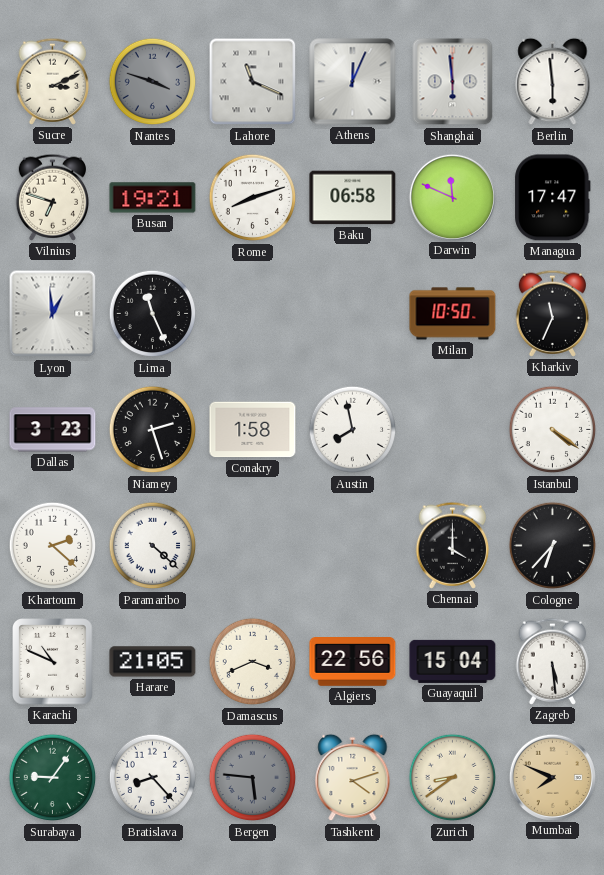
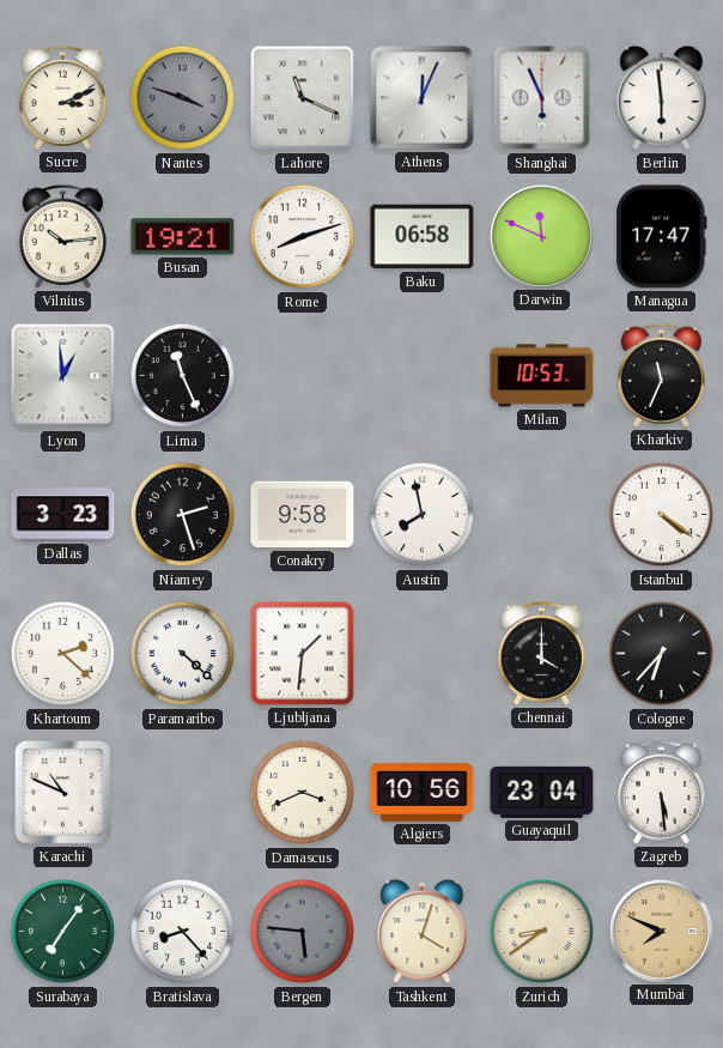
Shanghai: 5:59 -> 5:56 (542, 98)
Vilnius: 6:48 -> 10:14 (63, 236)
Milan: 10:50 -> 10:53 (542, 376)
Conakry: 1:58 -> 9:58 (303, 515)
Ljubljana: none -> 1:31 (303, 654)
Harare: 21:05 -> none (153, 662)
Algiers: 22:56 -> 10:56 (423, 793)
Guayaquil: 15:04 -> 23:04 (542, 792)
Surabaya: 9:06 -> 7:06 (63, 932)
Tashkent: 4:12 -> 4:03 (423, 932)
